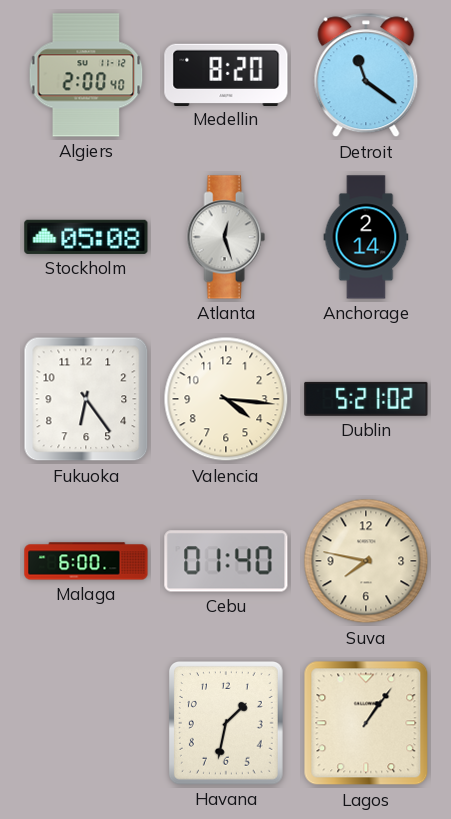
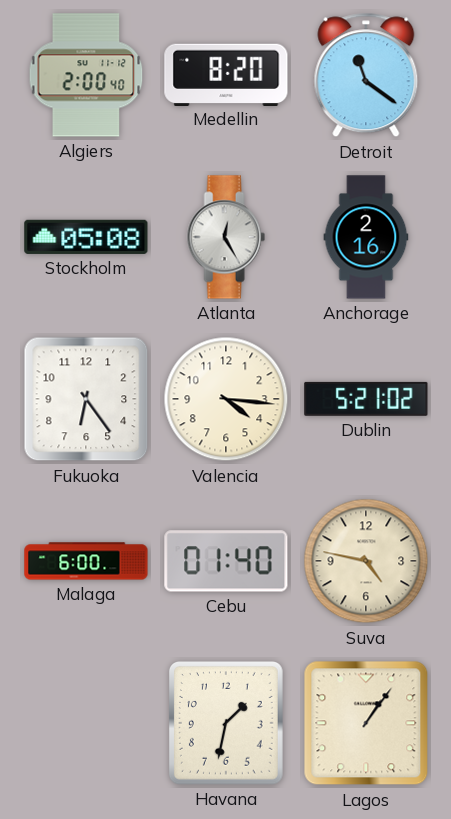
Atlanta: 12:27 -> 12:25 (226, 237)
Anchorage: 2:14 -> 2:16 (366, 237)
Suva: 7:47 -> 4:47 (366, 561)
